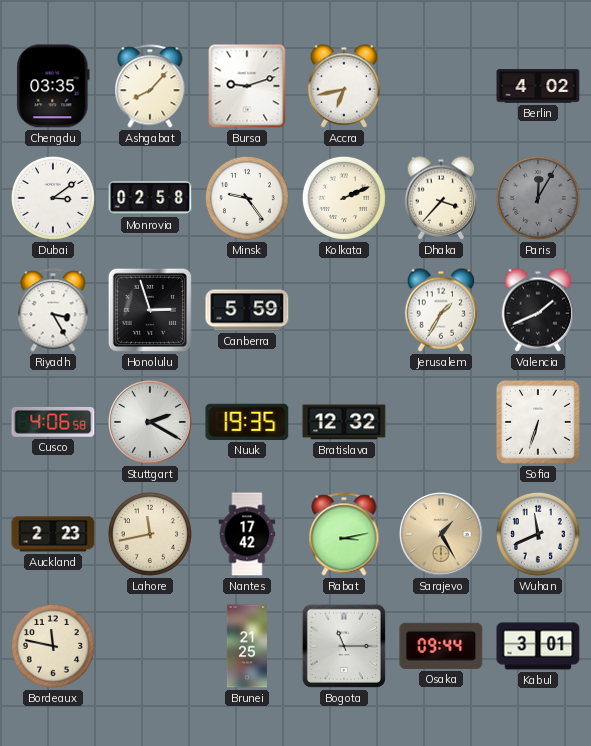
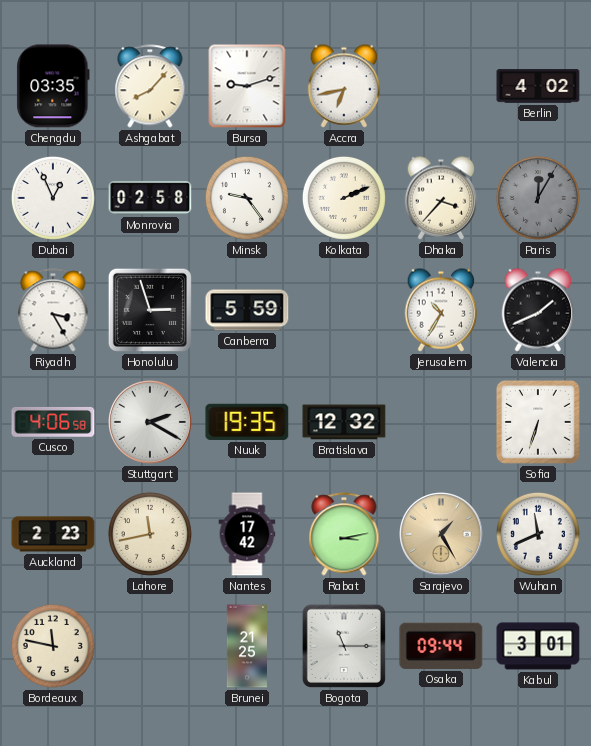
Dubai: 3:09 -> 12:56 (53, 198)
Jerusalem: 1:35 -> 10:35 (441, 310)
